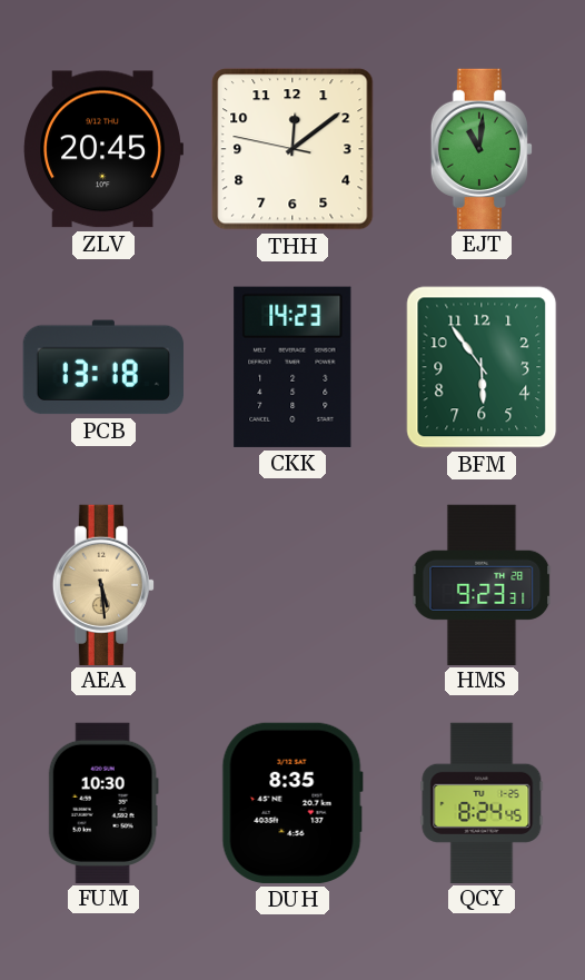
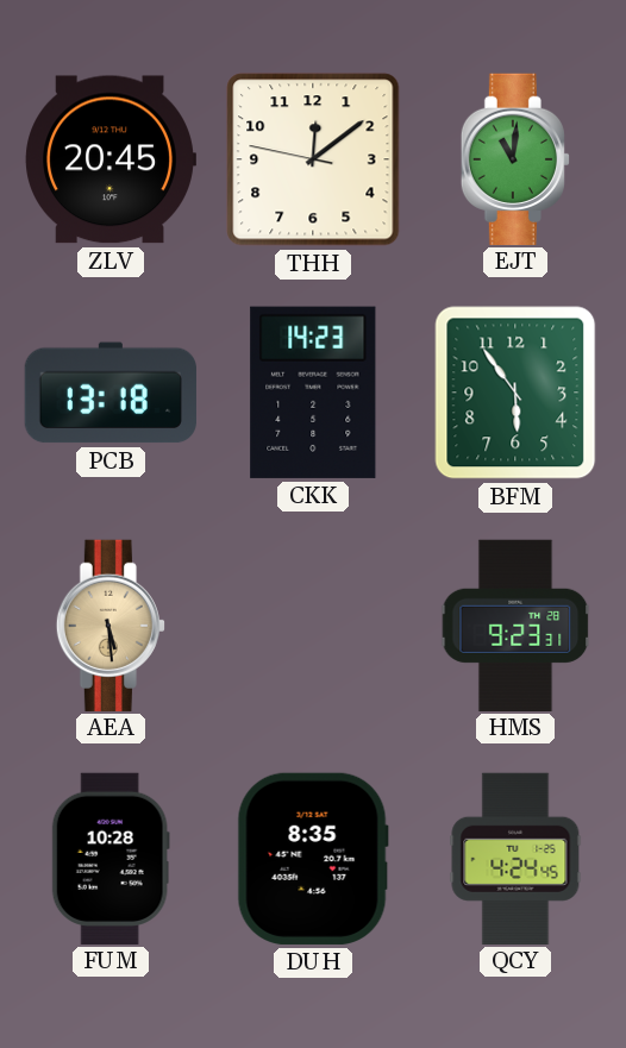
FUM: 10:30 -> 10:28 (111, 858)
QCY: 8:24 -> 4:24 (515, 858)
